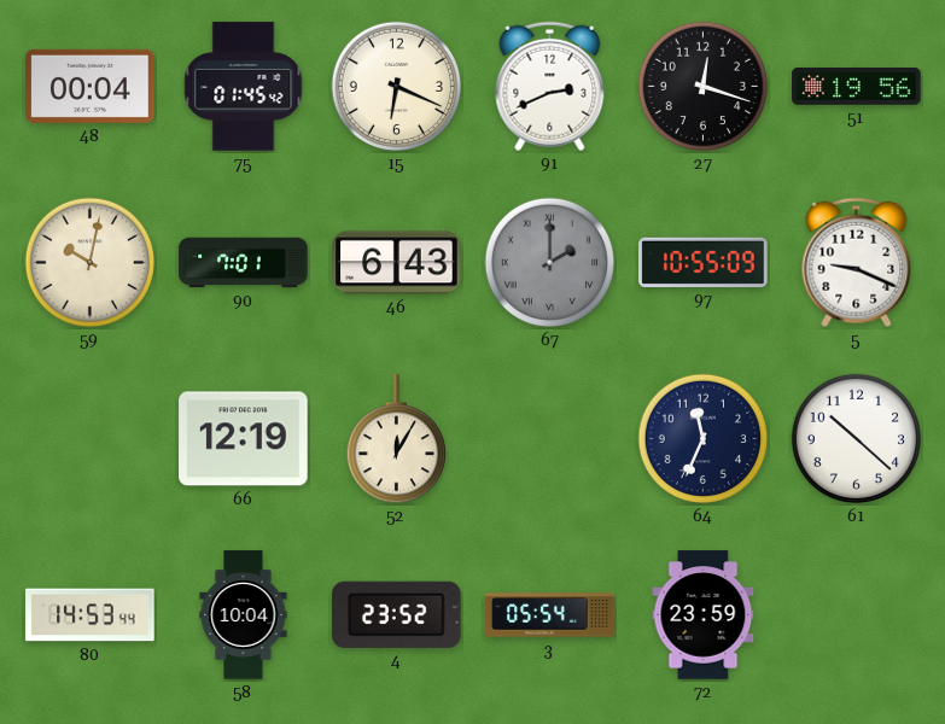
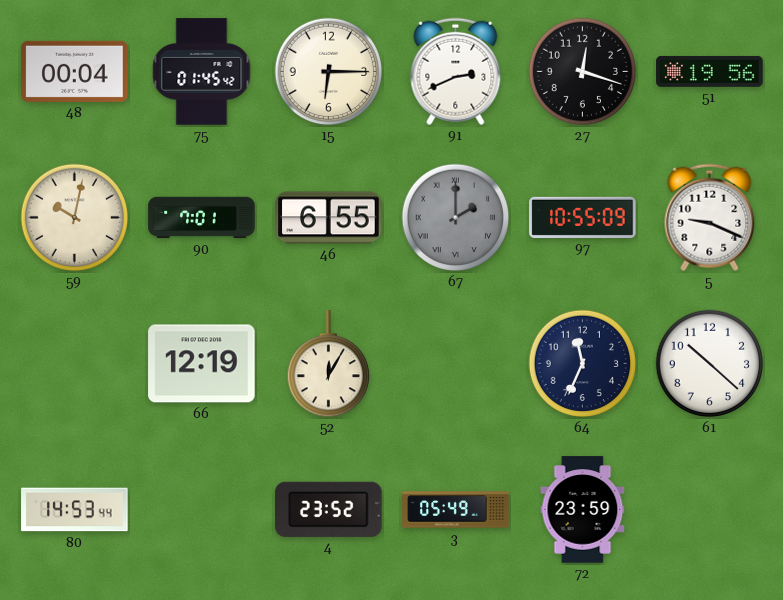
15: 6:19 -> 6:15 (329, 72)
46: 6:43 -> 6:55 (329, 218)
58: 10:04 -> none (244, 615)
3: 05:54 -> 05:49 (456, 510)
